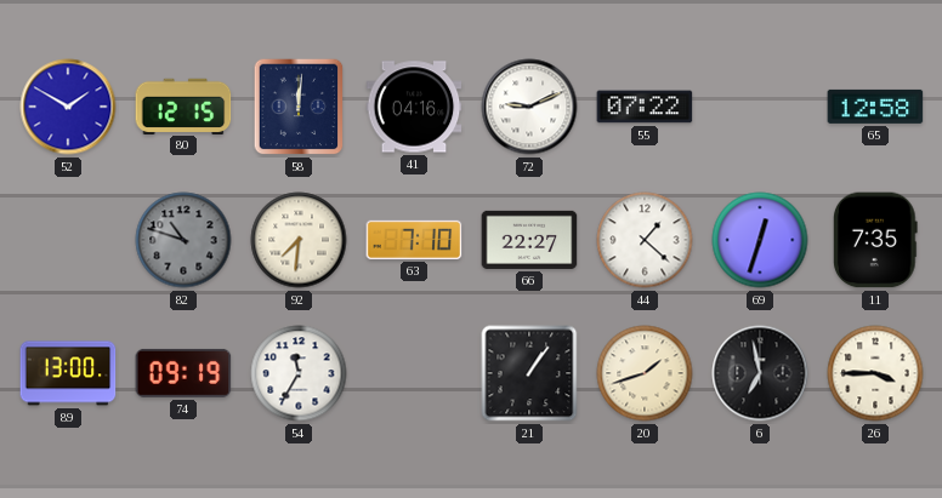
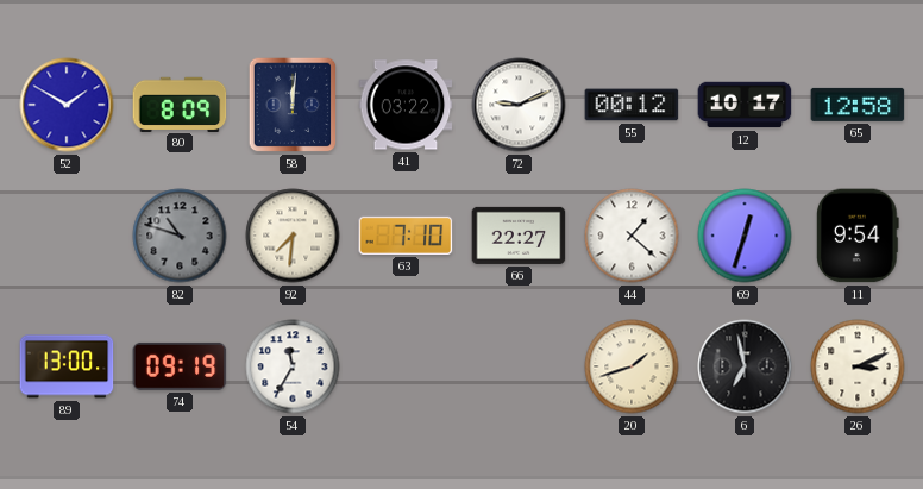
80: 12:15 -> 8:09 (180, 104)
41: 04:16 -> 03:22 (406, 105)
55: 07:22 -> 00:12 (632, 105)
12: none -> 10:17 (745, 105)
11: 7:35 -> 9:54 (858, 236)
21: 1:06 -> none (529, 373)
26: 3:45 -> 3:11 (858, 366)
